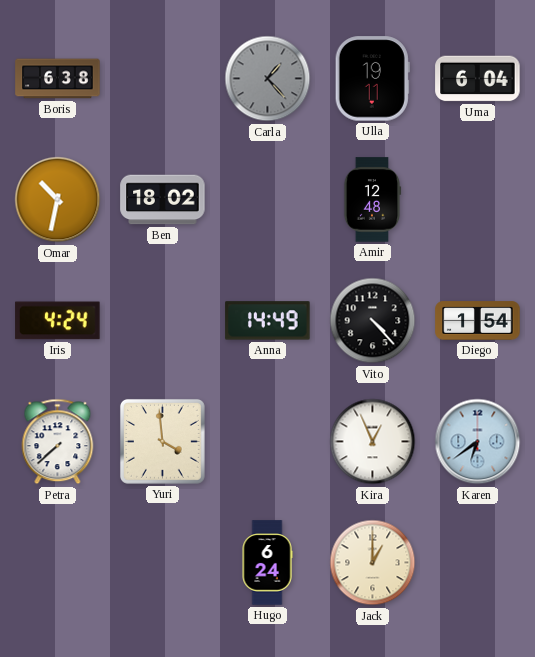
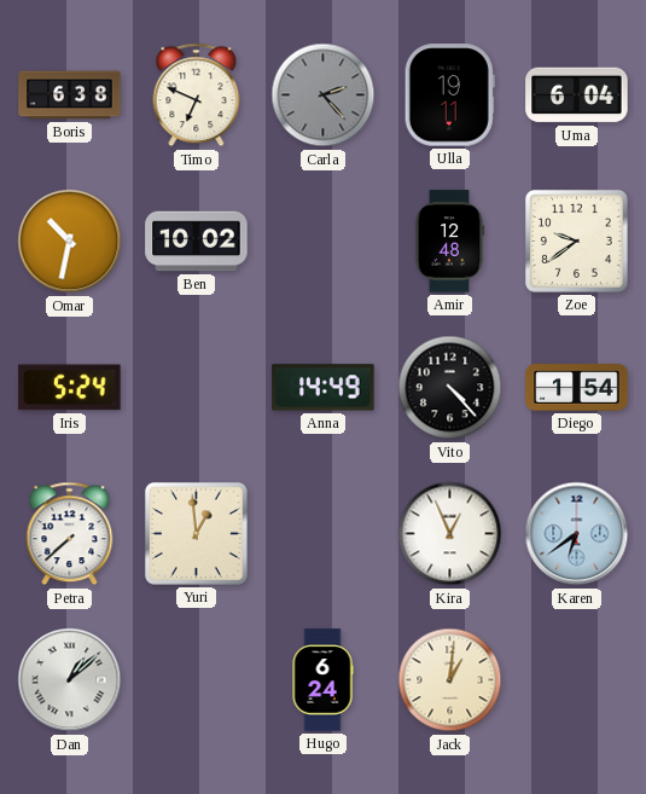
Timo: none -> 6:49 (197, 95)
Carla: 1:23 -> 2:23 (324, 95)
Ben: 18:02 -> 10:02 (197, 242)
Zoe: none -> 9:39 (576, 240)
Iris: 4:24 -> 5:24 (70, 388)
Yuri: 3:59 -> 12:59 (196, 533)
Dan: none -> 1:08 (70, 680)
Jack: 1:00 -> 1:01 (450, 680)
